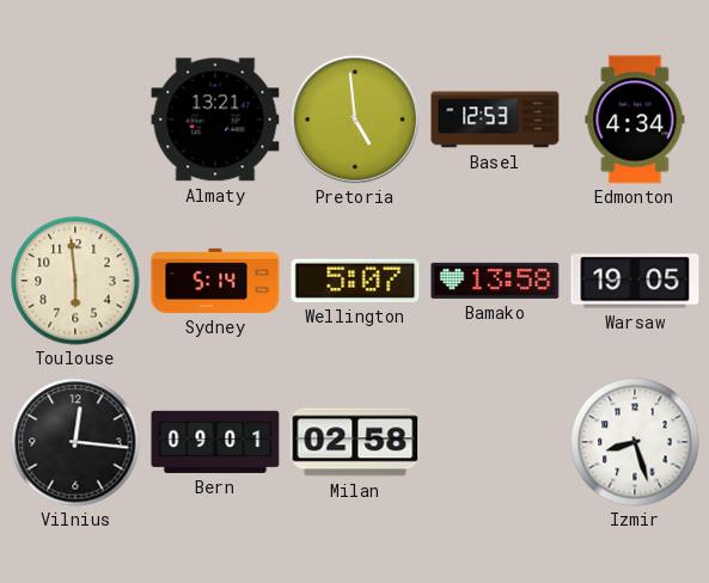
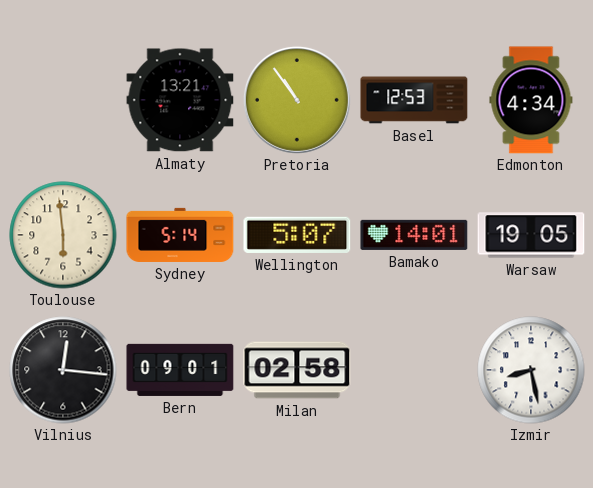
Pretoria: 4:59 -> 10:54 (297, 100)
Bamako: 13:58 -> 14:01 (414, 235)
Izmir: 8:27 -> 8:28 (531, 370)
